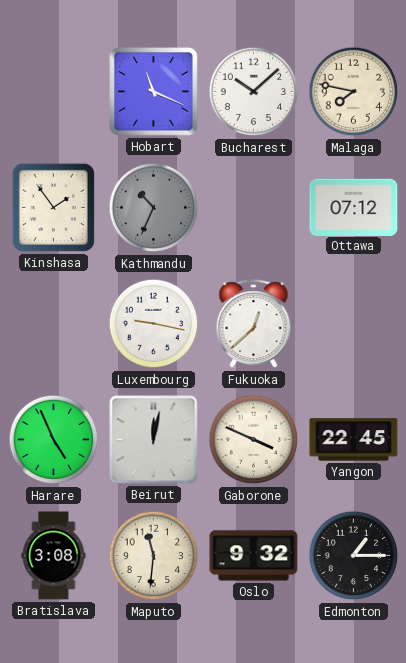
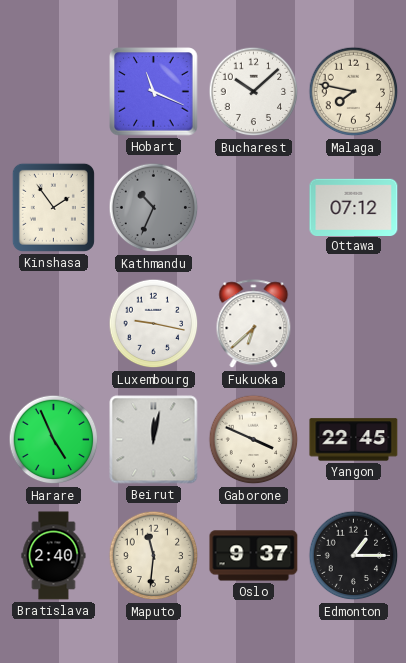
Fukuoka: 12:38 -> 6:38 (254, 324)
Bratislava: 3:08 -> 2:40 (54, 556)
Oslo: 9:32 -> 9:37 (254, 556)
